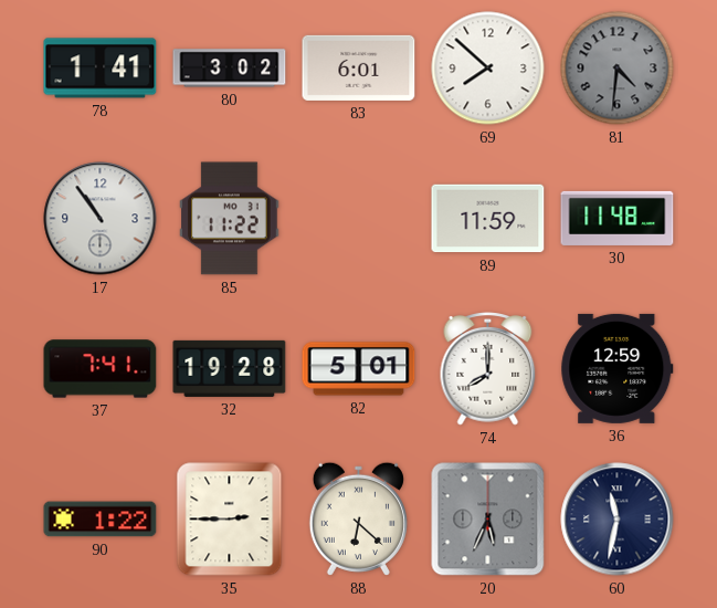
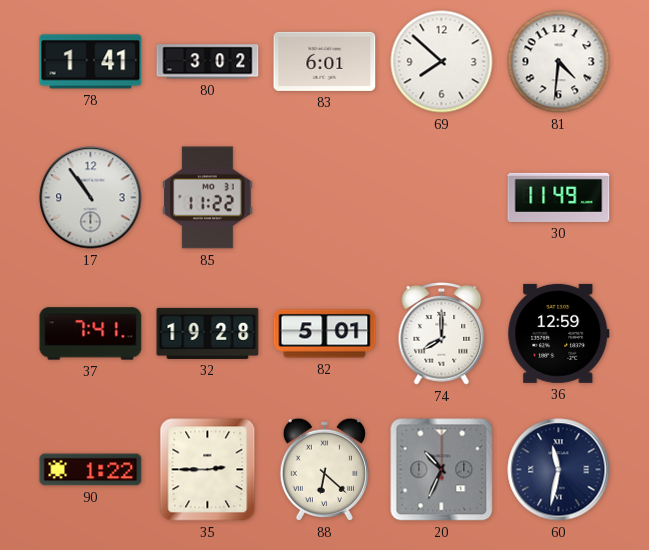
81 dial: grey -> white (559, 62)
89: 11:59 -> none (488, 219)
30: 11:48 -> 11:49 (559, 197)
20: 5:34 -> 10:34 (442, 470)
